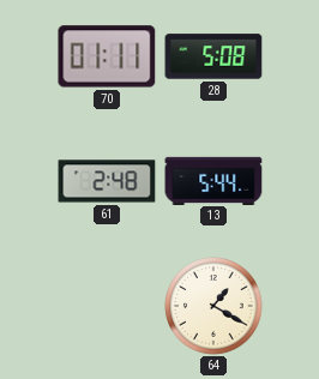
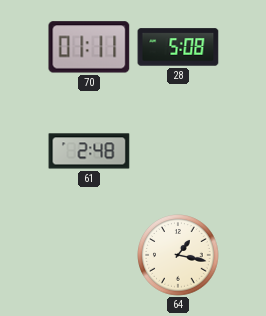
13: 5:44 -> none (213, 180)
64: 1:20 -> 1:17 (178, 255)
